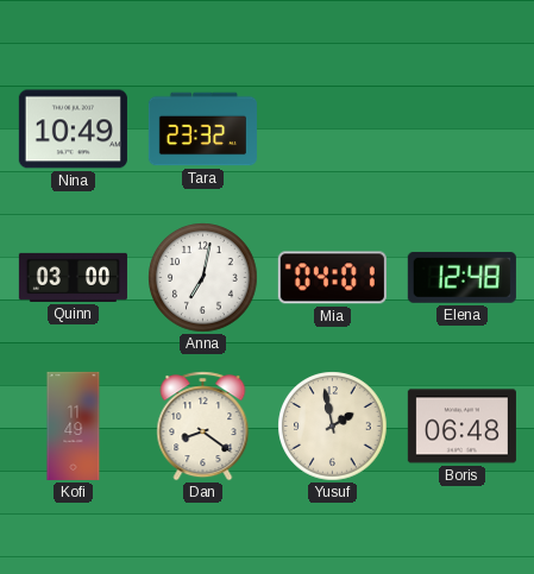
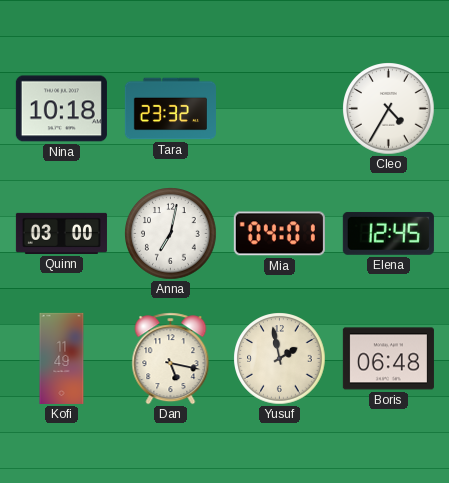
Nina: 10:49 -> 10:18 (61, 109)
Cleo: none -> 4:35 (389, 109)
Elena: 12:48 -> 12:45 (388, 233)
Dan: 8:21 -> 5:17 (171, 359)
